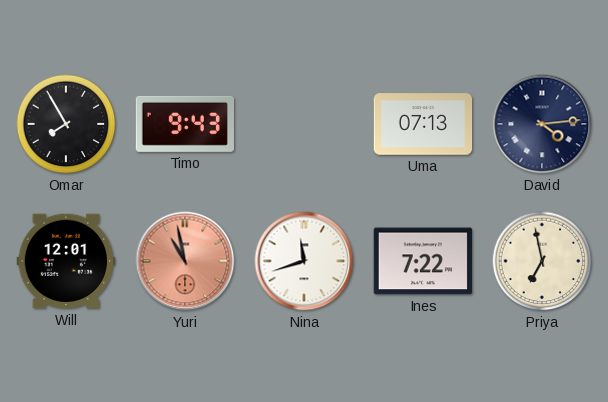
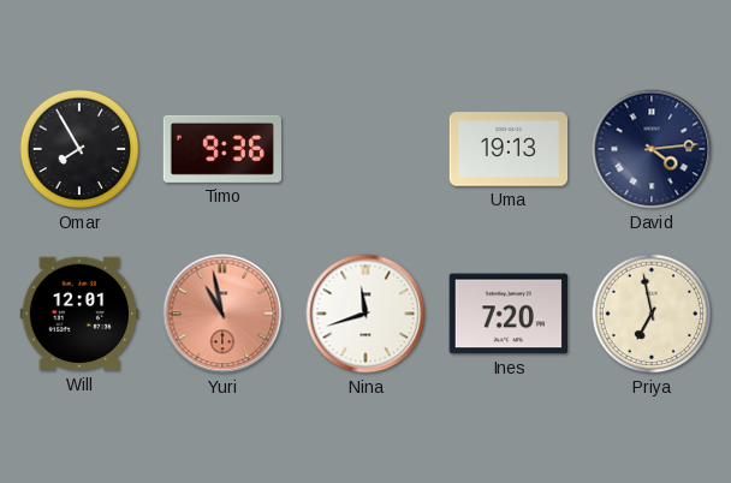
Timo: 9:43 -> 9:36 (221, 149)
Uma: 07:13 -> 19:13 (509, 149)
Ines: 7:22 -> 7:20 (509, 314)
